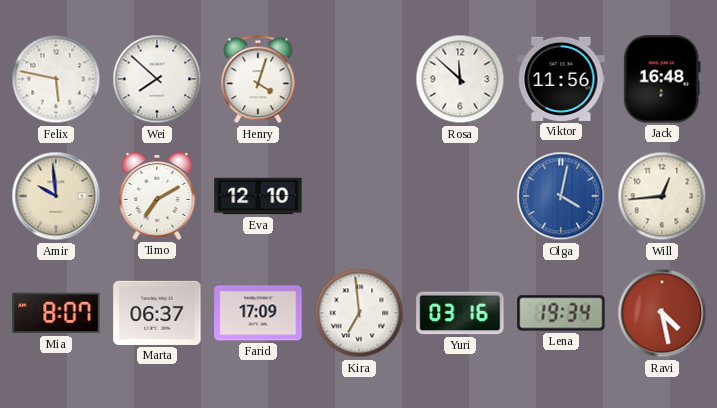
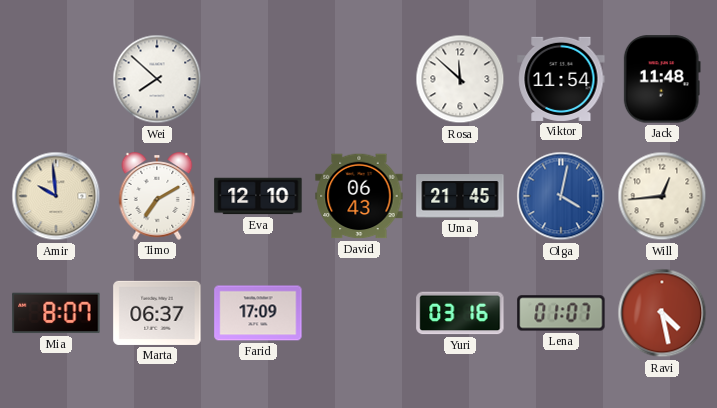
Felix: 5:47 -> none (56, 79)
Henry: 4:03 -> none (258, 80)
Viktor: 11:56 -> 11:54 (561, 79)
Jack: 16:48 -> 11:48 (662, 79)
David: none -> 06:43 (359, 196)
Uma: none -> 21:45 (460, 196)
Kira: 6:59 -> none (359, 313)
Lena: 19:34 -> 01:07 (561, 313)
